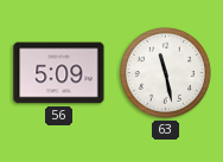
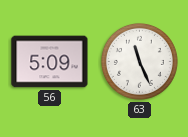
63: 11:28 -> 11:26 (139, 61)
